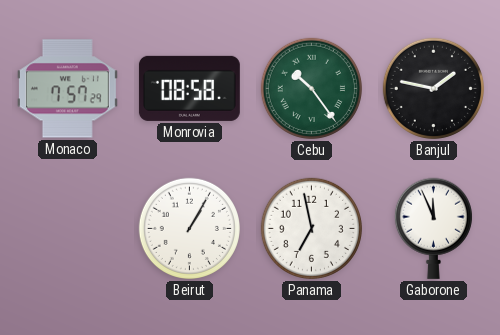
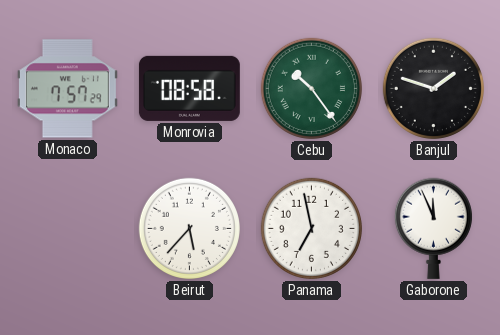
Banjul: 1:47 -> 1:48 (433, 88)
Beirut: 1:05 -> 5:37 (189, 228)
